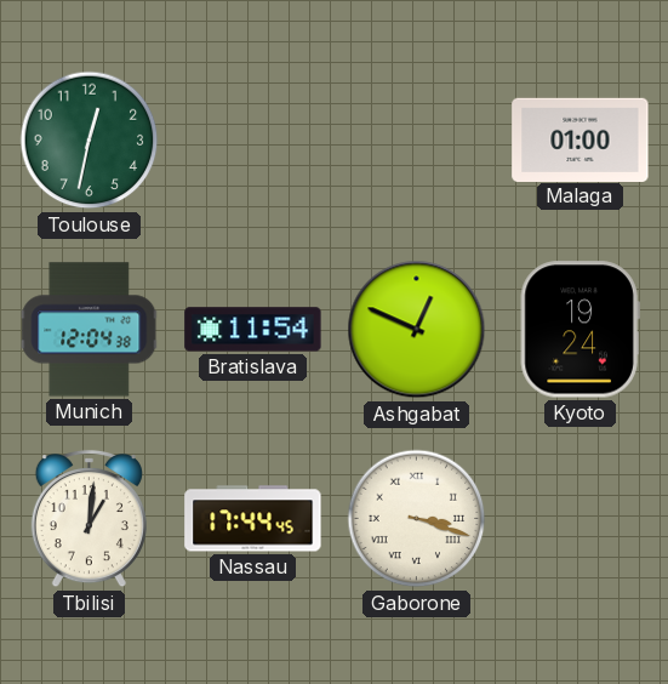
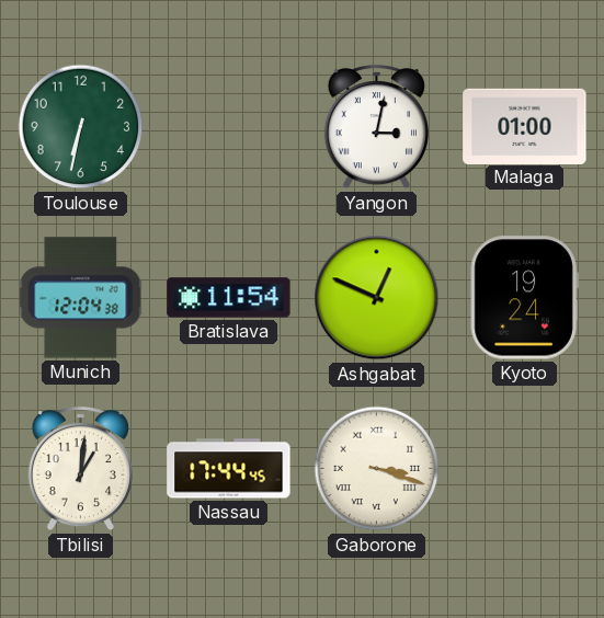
Toulouse: 12:32 -> 6:32 (81, 127)
Yangon: none -> 3:02 (376, 127)
